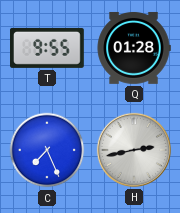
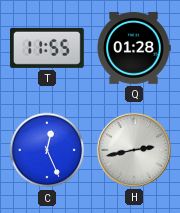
T: 9:55 -> 11:55 (48, 48)
C: 7:26 -> 12:26 (47, 150)
